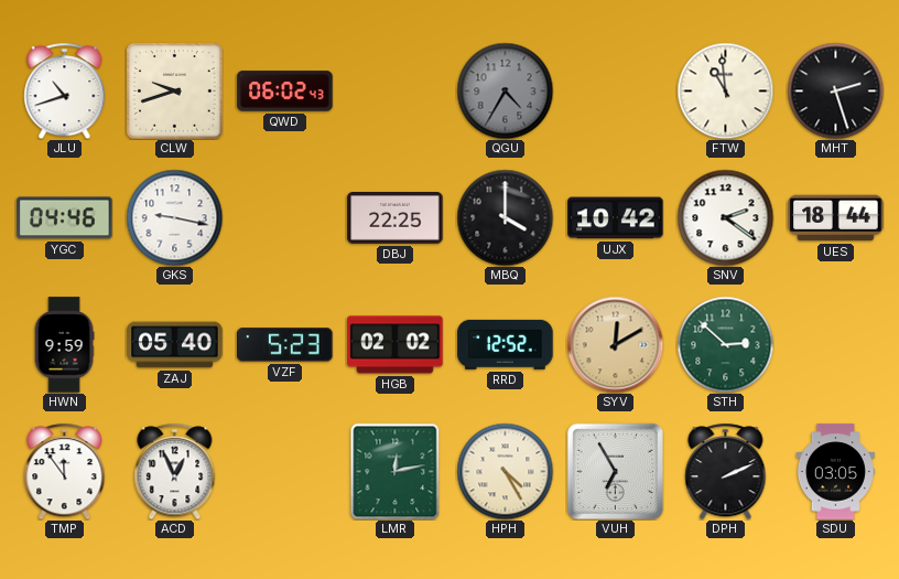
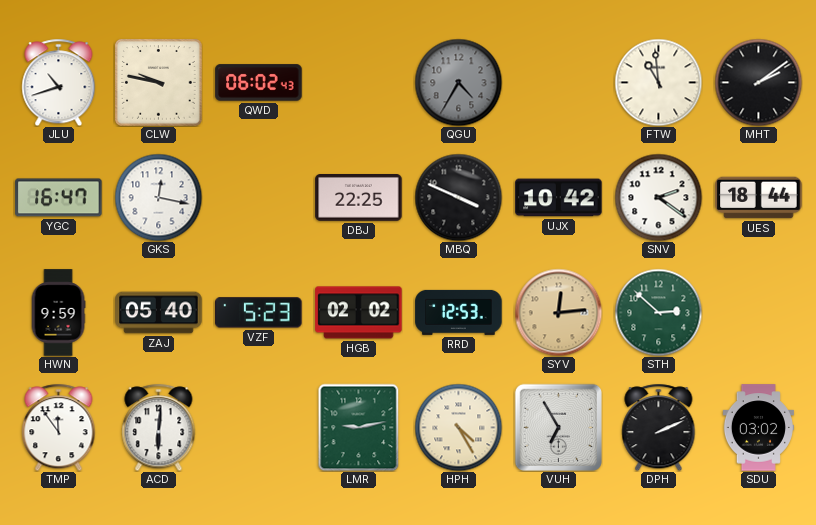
CLW: 9:42 -> 9:47 (159, 83)
MHT: 2:27 -> 2:09 (758, 82)
YGC: 04:46 -> 16:47 (59, 198)
GKS: 9:17 -> 12:17 (158, 197)
MBQ: 4:00 -> 3:49 (458, 197)
RRD: 12:52 -> 12:53 (459, 312)
SYV: 12:10 -> 12:14 (558, 312)
ACD: 12:56 -> 6:01 (159, 427)
LMR: 12:13 -> 9:13 (359, 427)
SDU: 03:05 -> 03:02 (758, 428)
